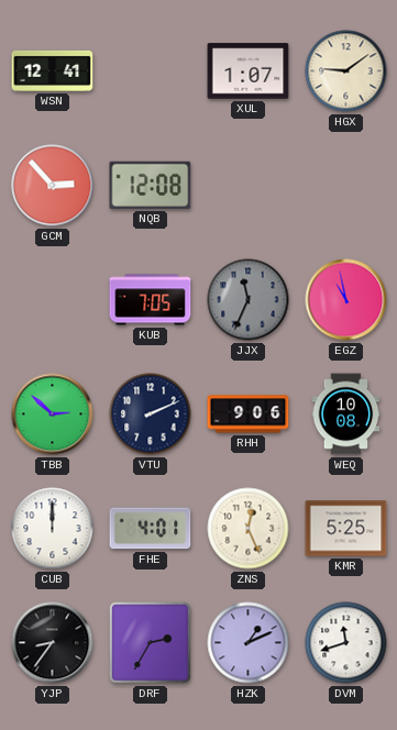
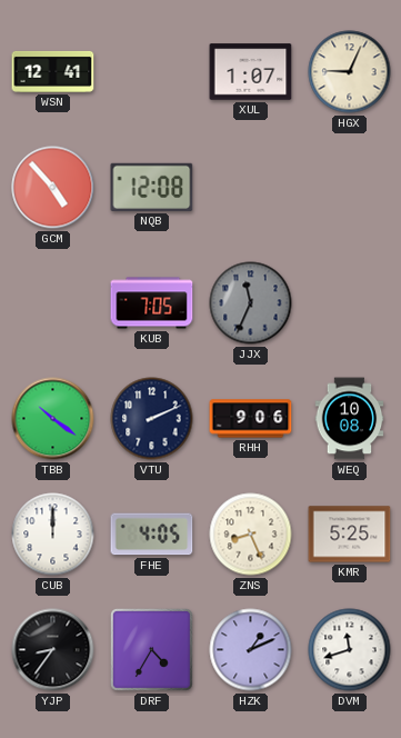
HGX: 9:09 -> 9:04 (350, 72)
GCM: 2:53 -> 4:53 (53, 188)
EGZ: 10:58 -> none (346, 300)
TBB: 2:52 -> 10:21 (53, 419)
FHE: 4:01 -> 4:05 (152, 535)
ZNS: 12:26 -> 8:26 (251, 535)
DRF: 2:35 -> 4:35 (151, 649)
